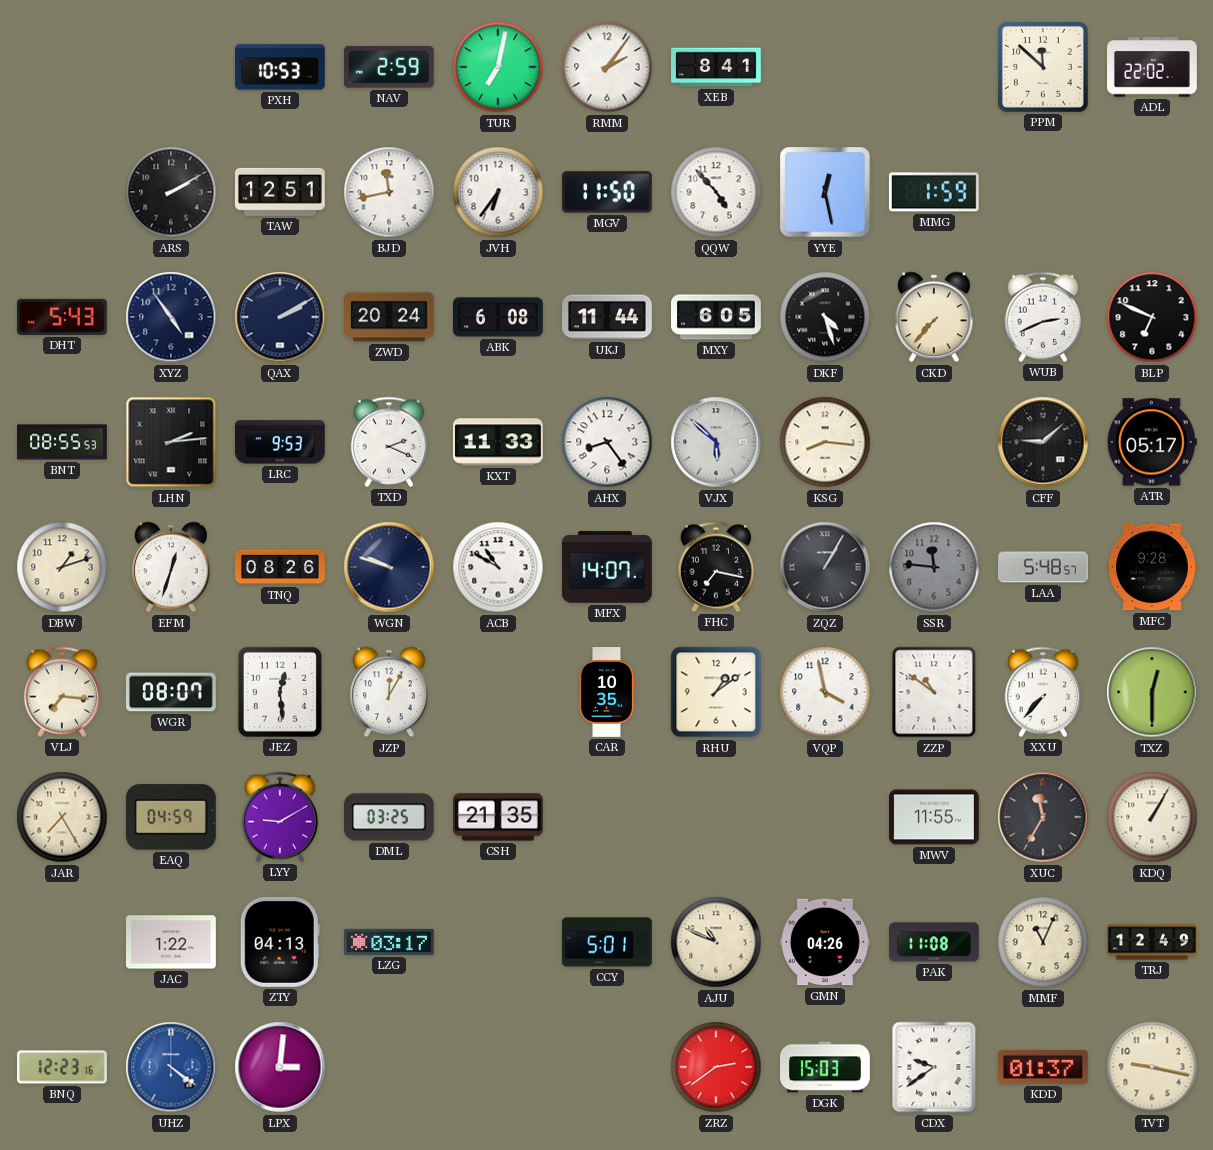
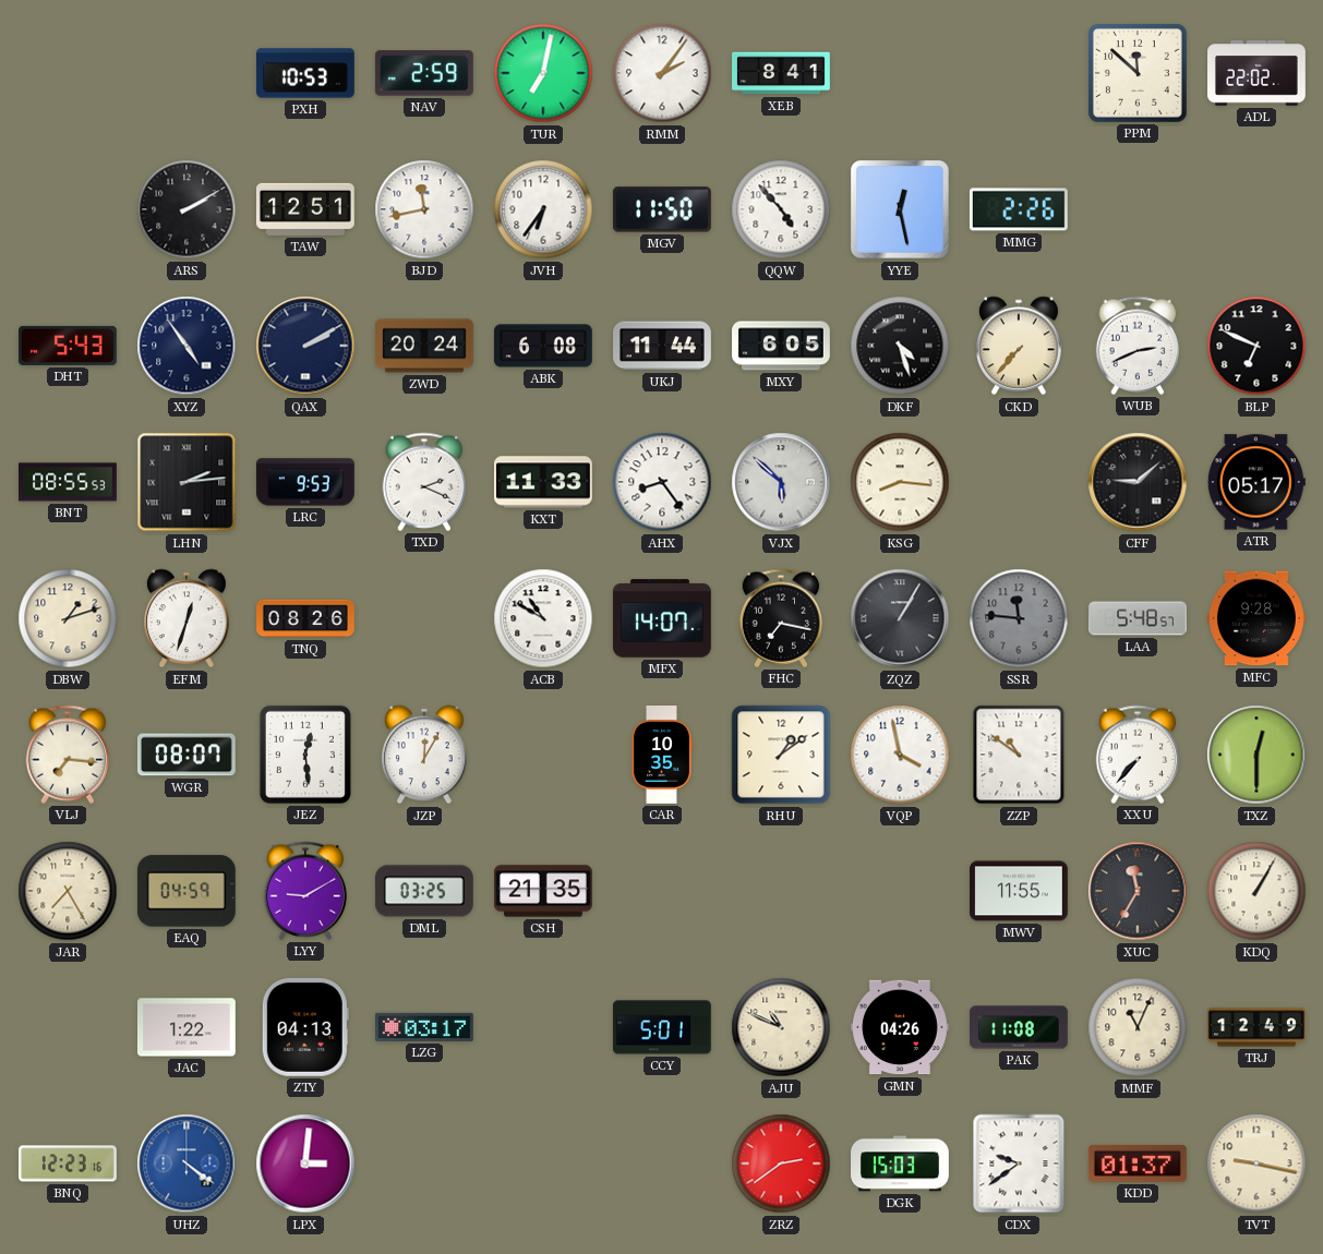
MMG: 1:59 -> 2:26 (1019, 209)
WGN: 9:48 -> none (389, 567)
